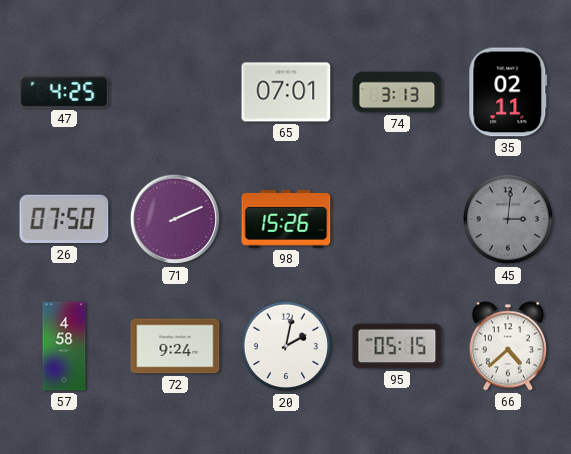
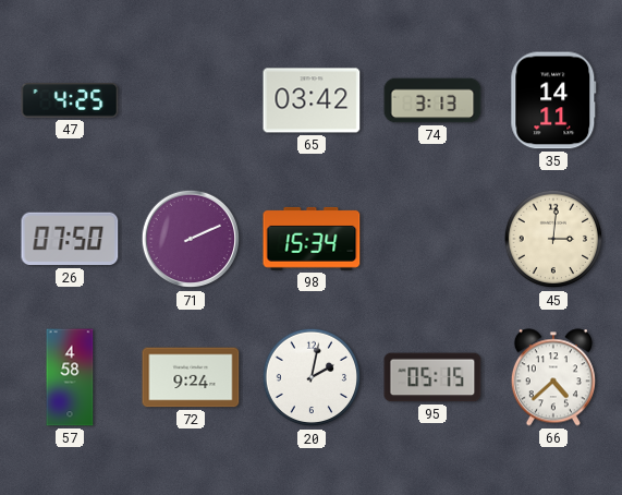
65: 07:01 -> 03:42 (312, 100)
35: 02:11 -> 14:11 (553, 100)
98: 15:26 -> 15:34 (312, 239)
45 dial: grey -> cream (553, 239)
